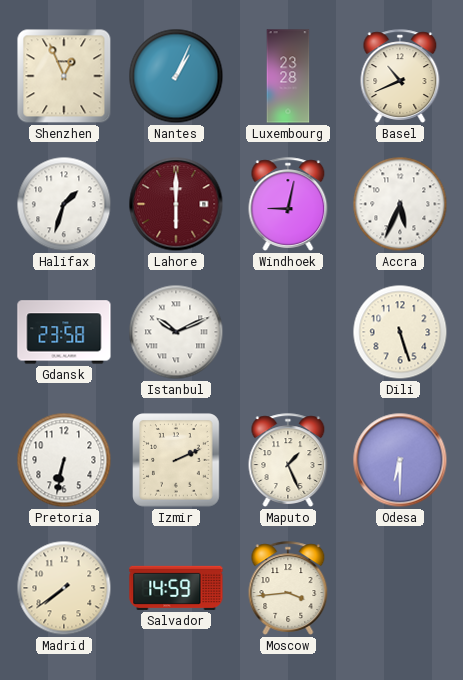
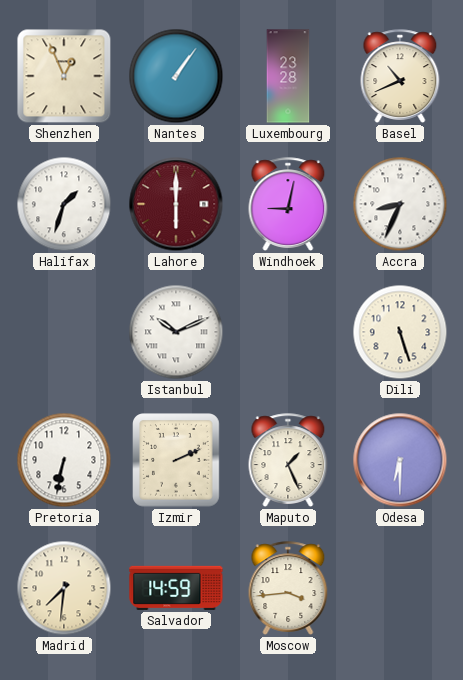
Nantes: 1:04 -> 1:06 (176, 76)
Accra: 5:34 -> 8:34 (400, 204)
Gdansk: 23:58 -> none (64, 332)
Madrid: 7:39 -> 7:31 (64, 588)
